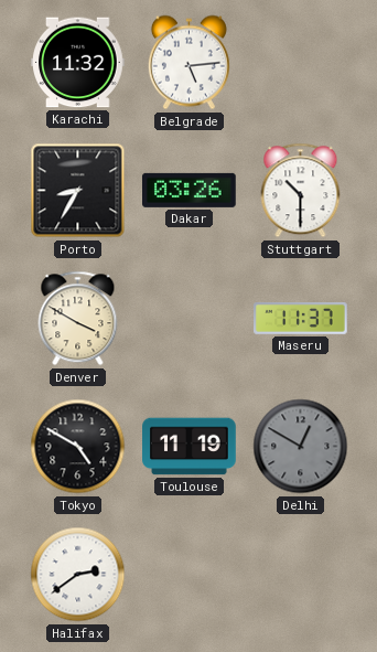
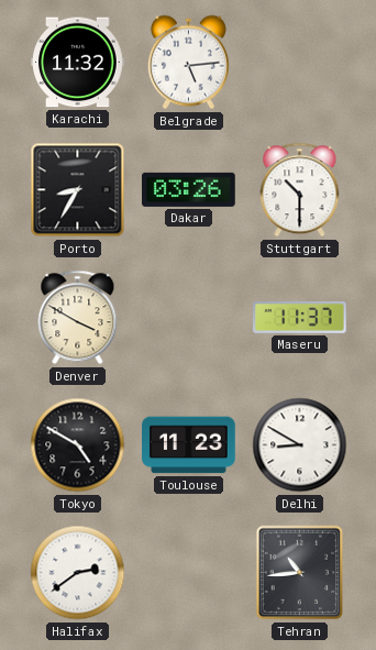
Toulouse: 11:19 -> 11:23 (189, 445)
Delhi: 12:50 -> 8:50 (300, 445)
Delhi dial: grey -> white (300, 445)
Tehran: none -> 10:44 (300, 573)
